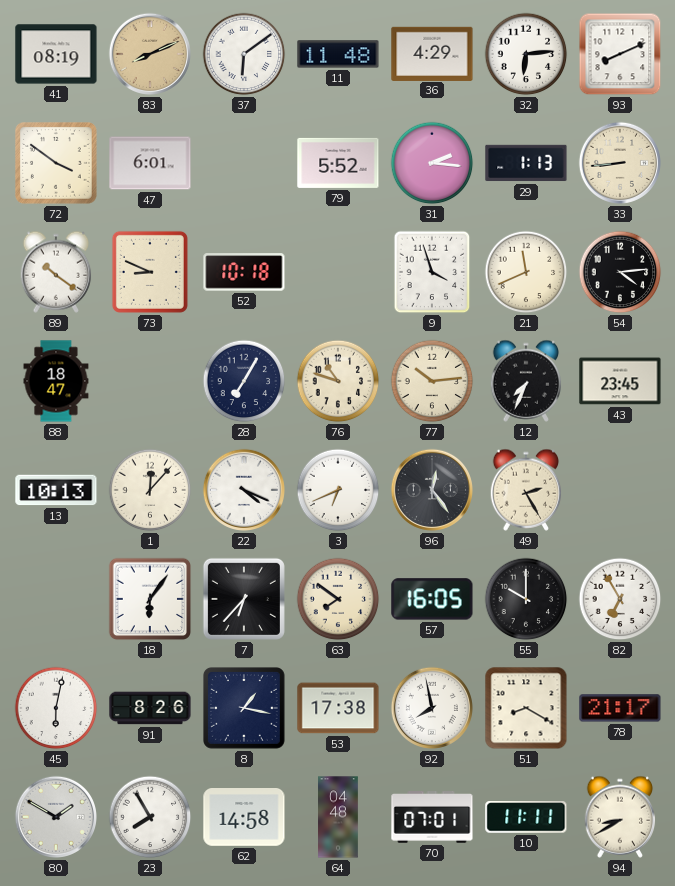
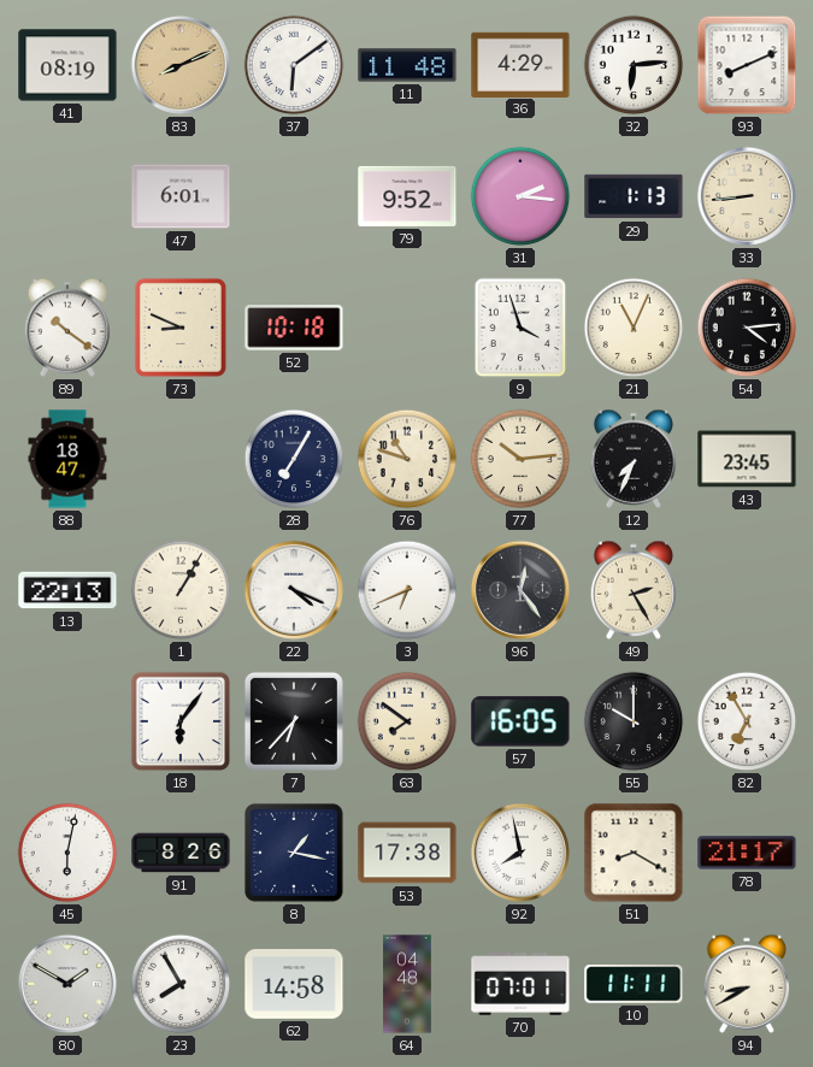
72: 3:51 -> none (57, 164)
79: 5:52 -> 9:52 (407, 196)
21: 11:41 -> 11:04 (634, 328)
13: 10:13 -> 22:13 (67, 590)
1: 12:07 -> 1:05 (181, 590)
